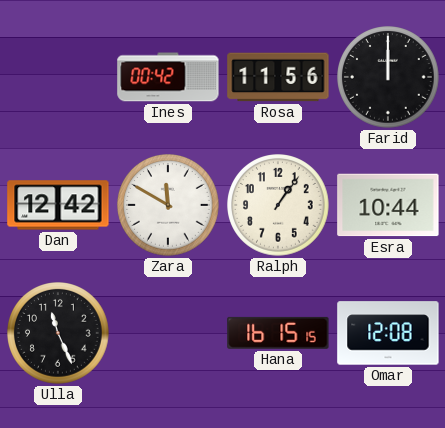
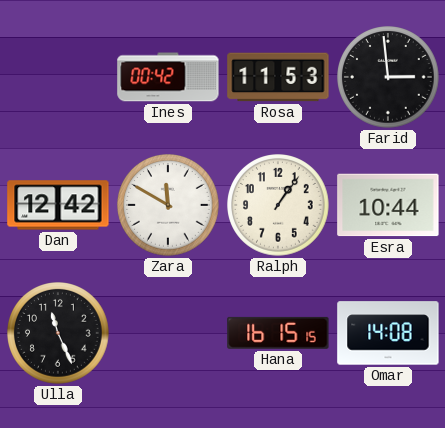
Rosa: 11:56 -> 11:53 (278, 77)
Farid: 12:00 -> 2:59 (389, 77)
Omar: 12:08 -> 14:08 (388, 333)
